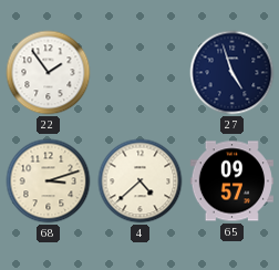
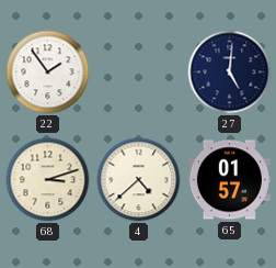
27: 4:57 -> 5:01 (230, 72)
65: 09:57 -> 01:57 (229, 180)
